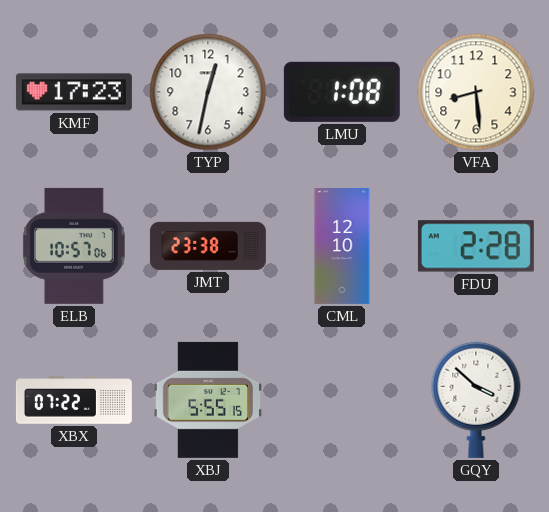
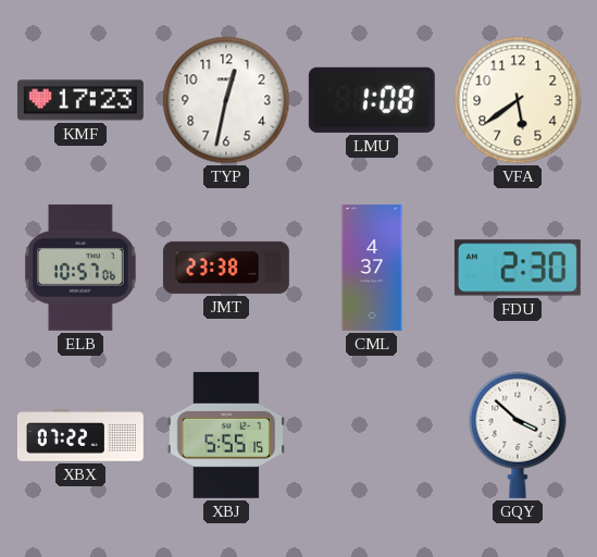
VFA: 8:29 -> 5:39 (518, 100)
CML: 12:10 -> 4:37 (372, 268)
FDU: 2:28 -> 2:30 (518, 268)
